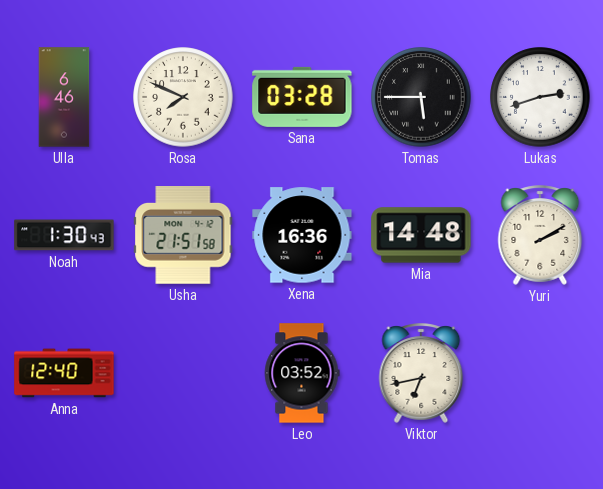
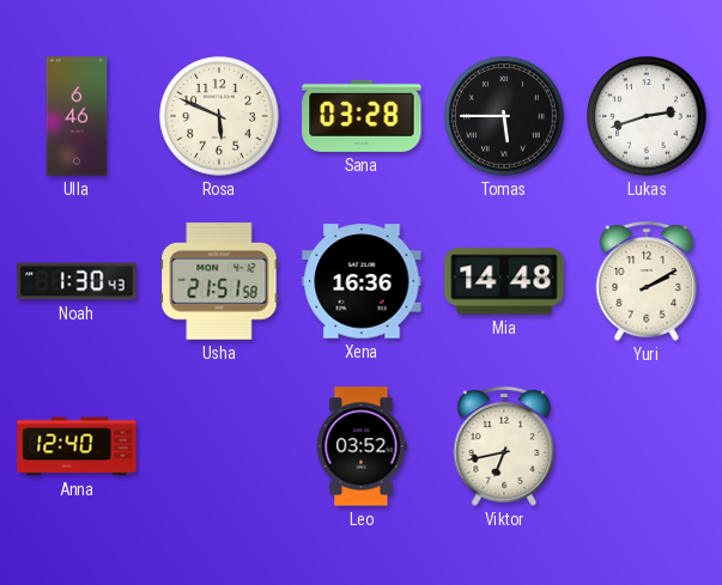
Rosa: 7:49 -> 5:49 (219, 116)
